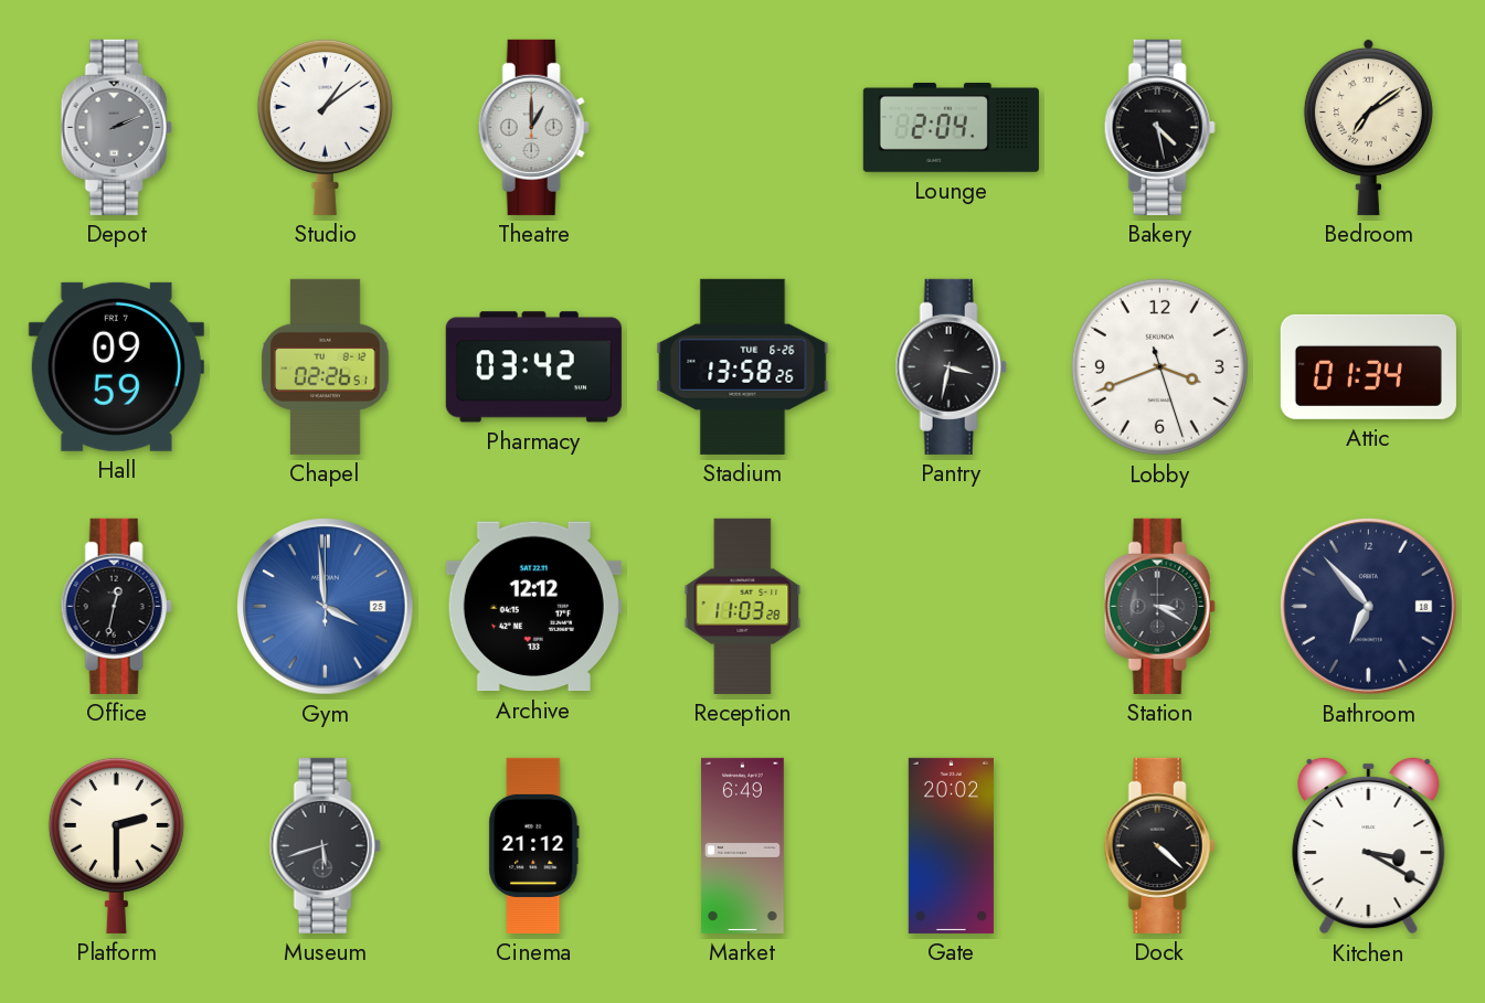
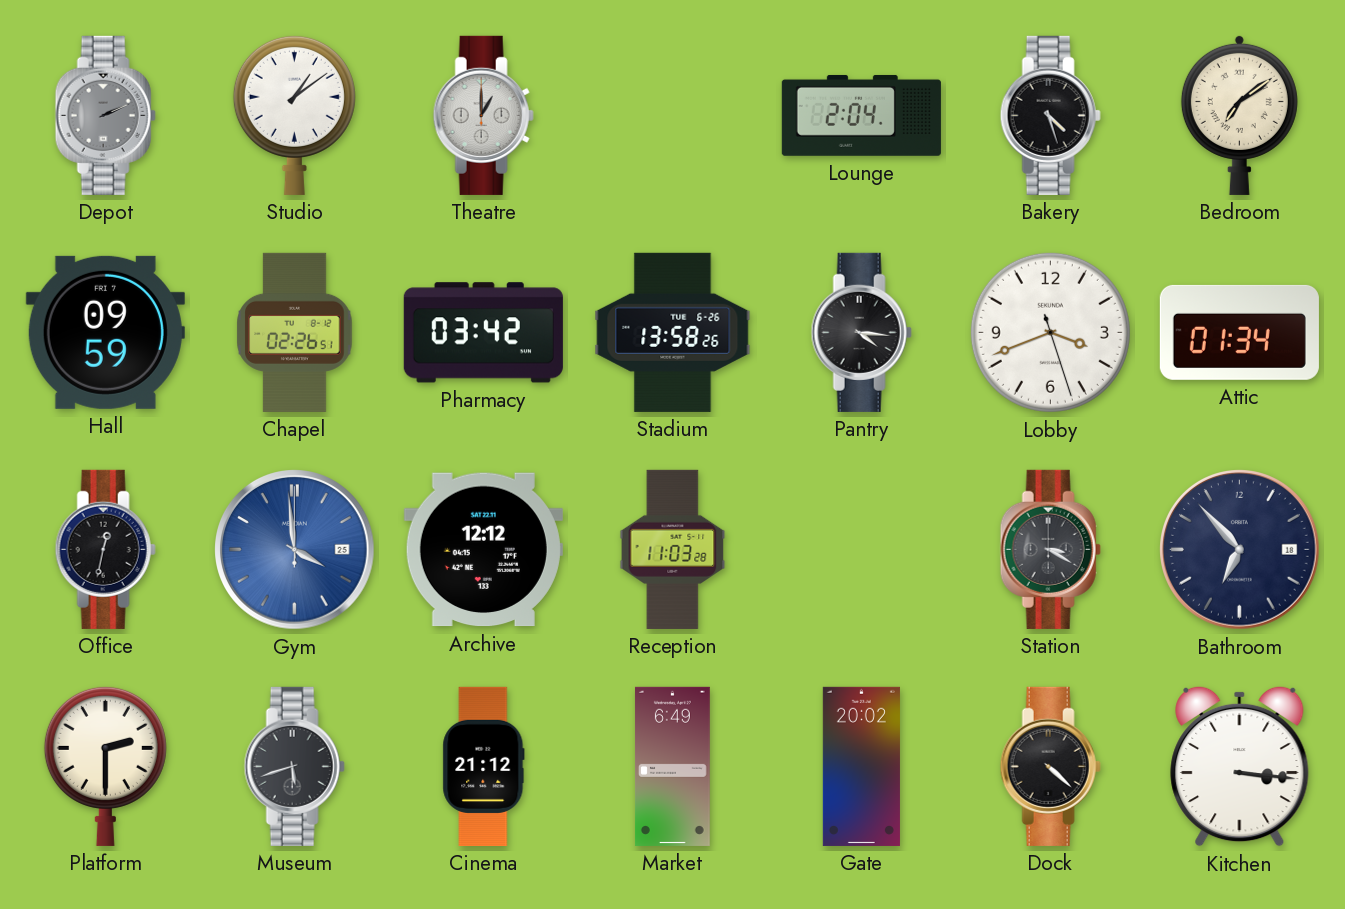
Bakery: 4:28 -> 4:27 (1050, 115)
Pantry: 3:32 -> 4:16 (861, 332)
Kitchen: 3:20 -> 3:16 (1240, 766)
